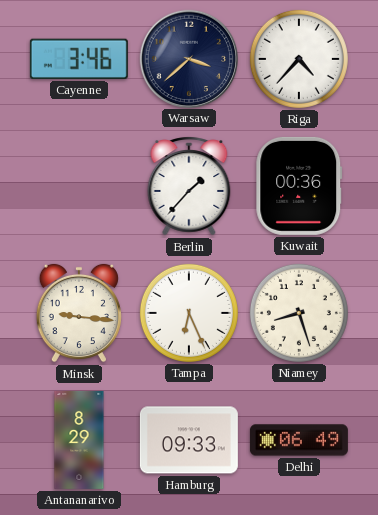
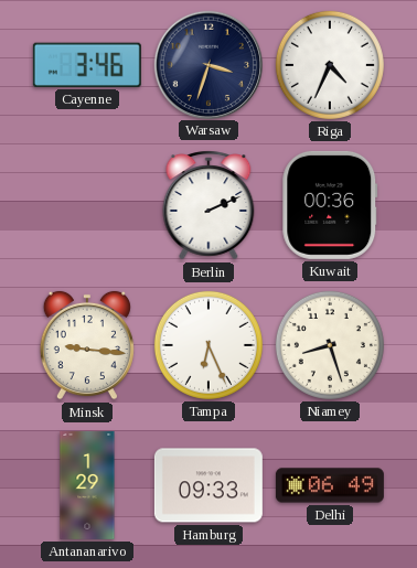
Warsaw: 3:38 -> 3:33 (207, 64)
Riga: 4:37 -> 4:34 (330, 65)
Berlin: 1:37 -> 2:11 (209, 205)
Antananarivo: 8:29 -> 1:29 (87, 485)
